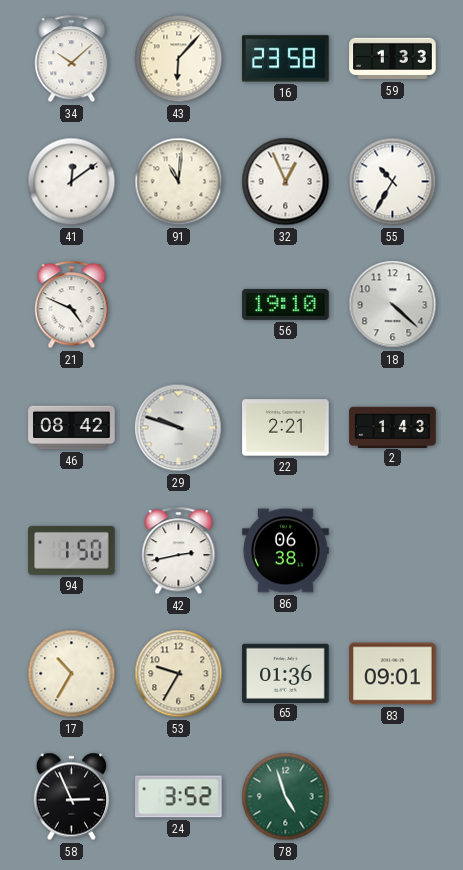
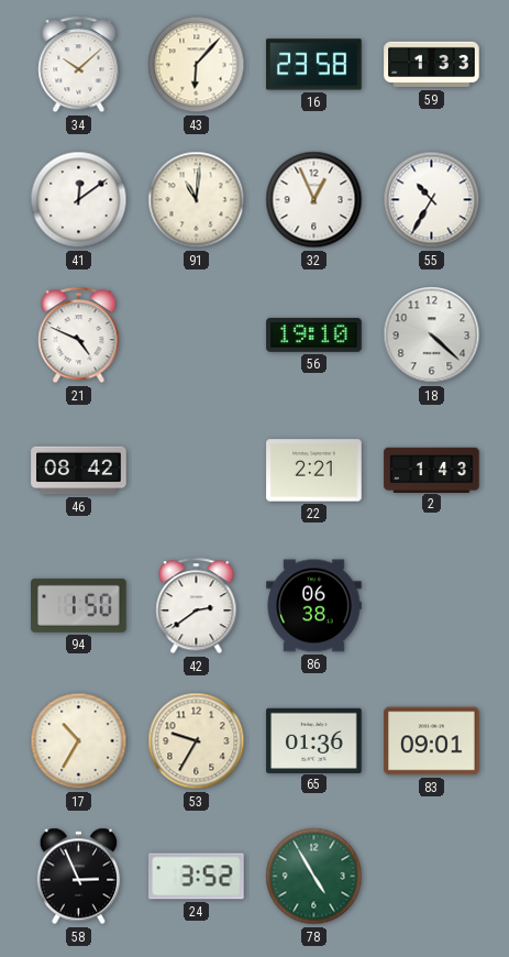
29: 9:48 -> none (179, 428)
42: 2:43 -> 2:39 (197, 606)
78: 4:57 -> 4:55 (314, 877)
